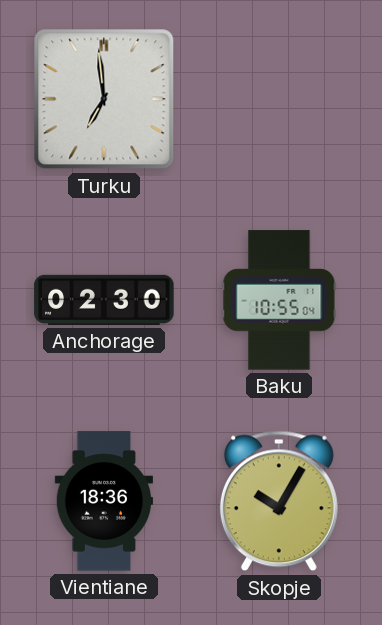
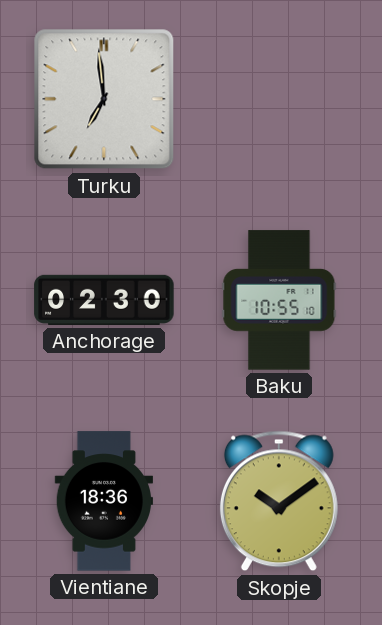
Baku: 10:55:04 -> 10:55:10 (279, 300)
Skopje: 10:05 -> 10:09 (279, 501)
